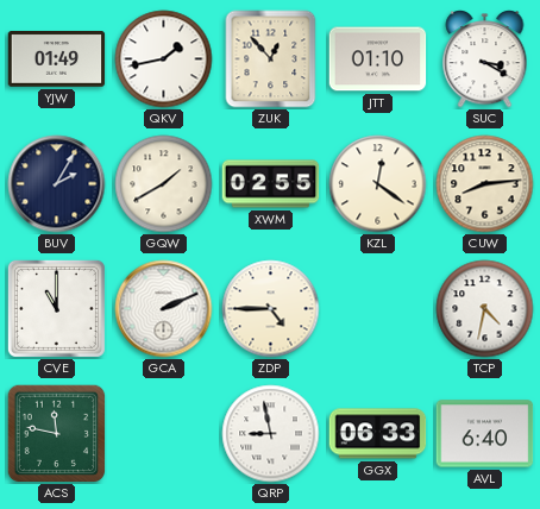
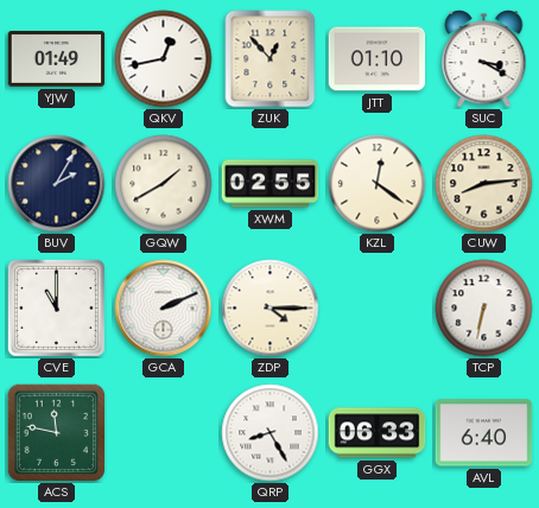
QKV: 1:43 -> 12:43 (164, 59)
ZDP: 4:45 -> 4:15 (271, 309)
TCP: 4:32 -> 6:32 (484, 309)
QRP: 8:58 -> 8:25 (271, 433)
